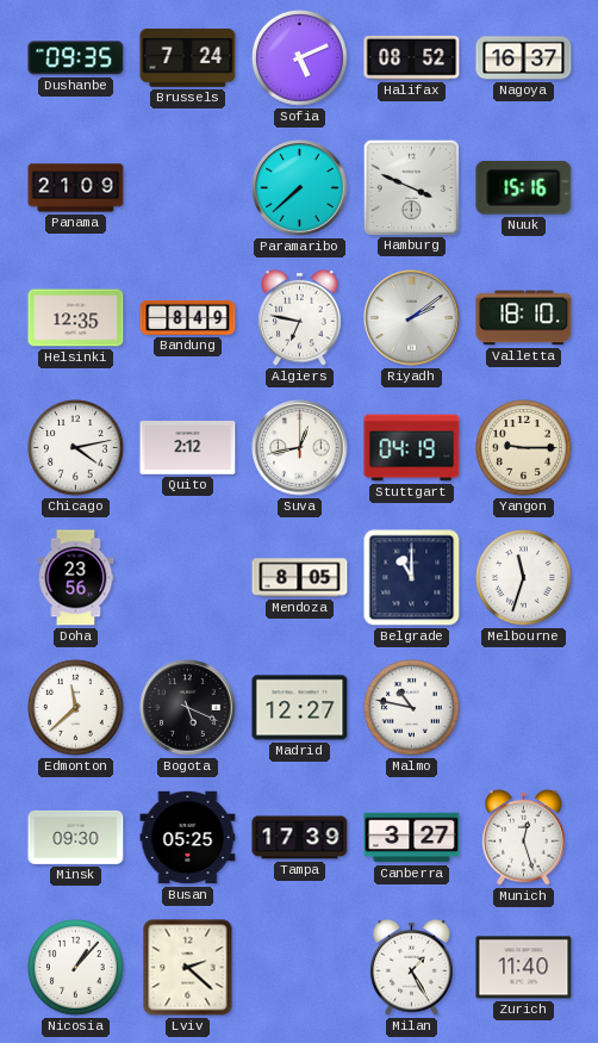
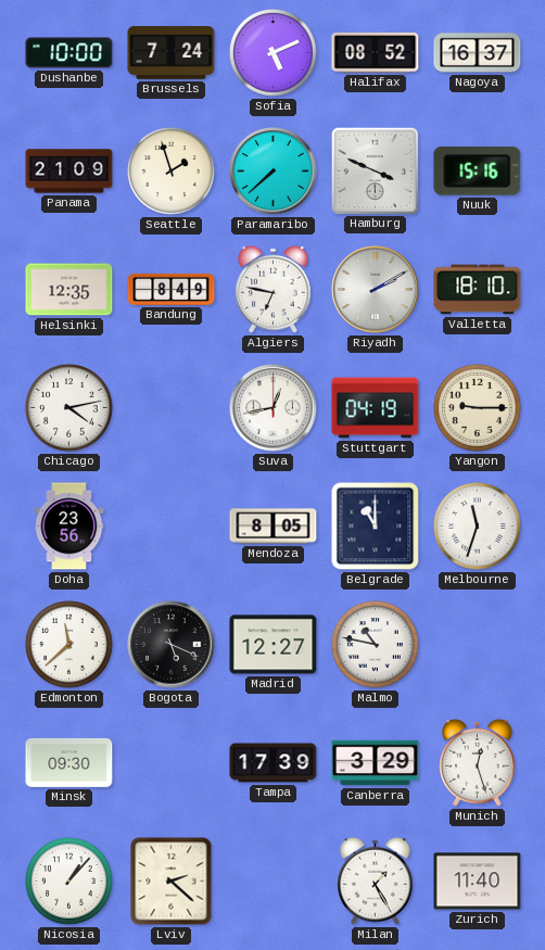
Dushanbe: 09:35 -> 10:00 (69, 53)
Seattle: none -> 1:57 (172, 172)
Riyadh: 2:09 -> 2:10 (376, 290)
Quito: 2:12 -> none (188, 448)
Busan: 05:25 -> none (188, 838)
Canberra: 3:27 -> 3:29 (376, 763)
